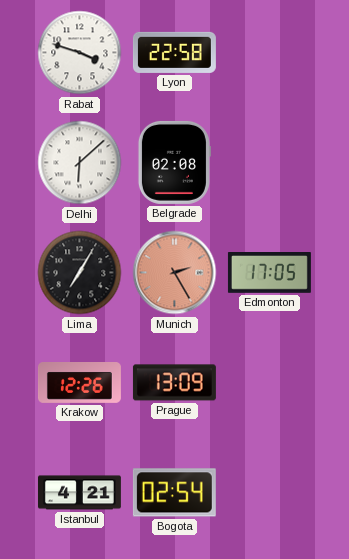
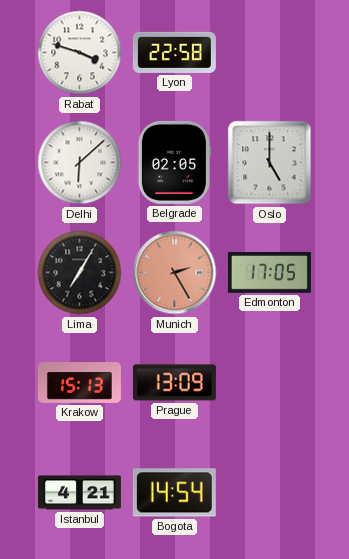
Belgrade: 02:08 -> 02:05 (174, 162)
Oslo: none -> 5:00 (270, 163)
Krakow: 12:26 -> 15:13 (79, 383)
Bogota: 02:54 -> 14:54 (174, 493)
